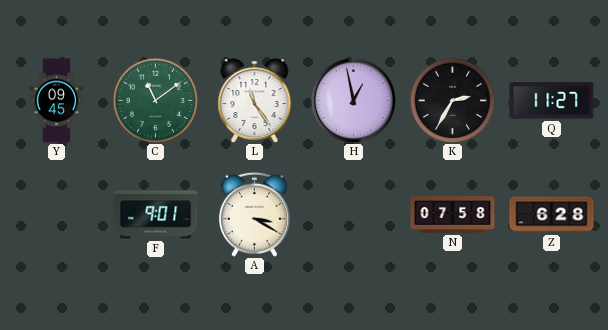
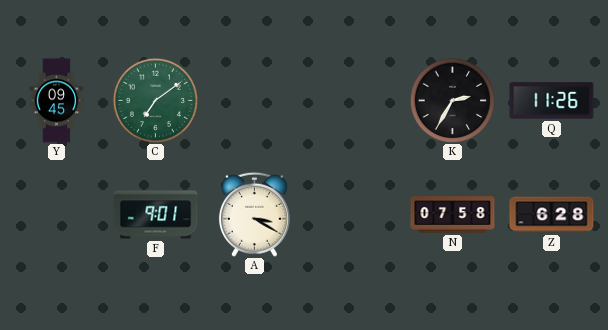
C: 11:09 -> 7:09 (155, 100)
L: 11:24 -> none (255, 101)
H: 12:58 -> none (353, 100)
Q: 11:27 -> 11:26 (552, 101)
